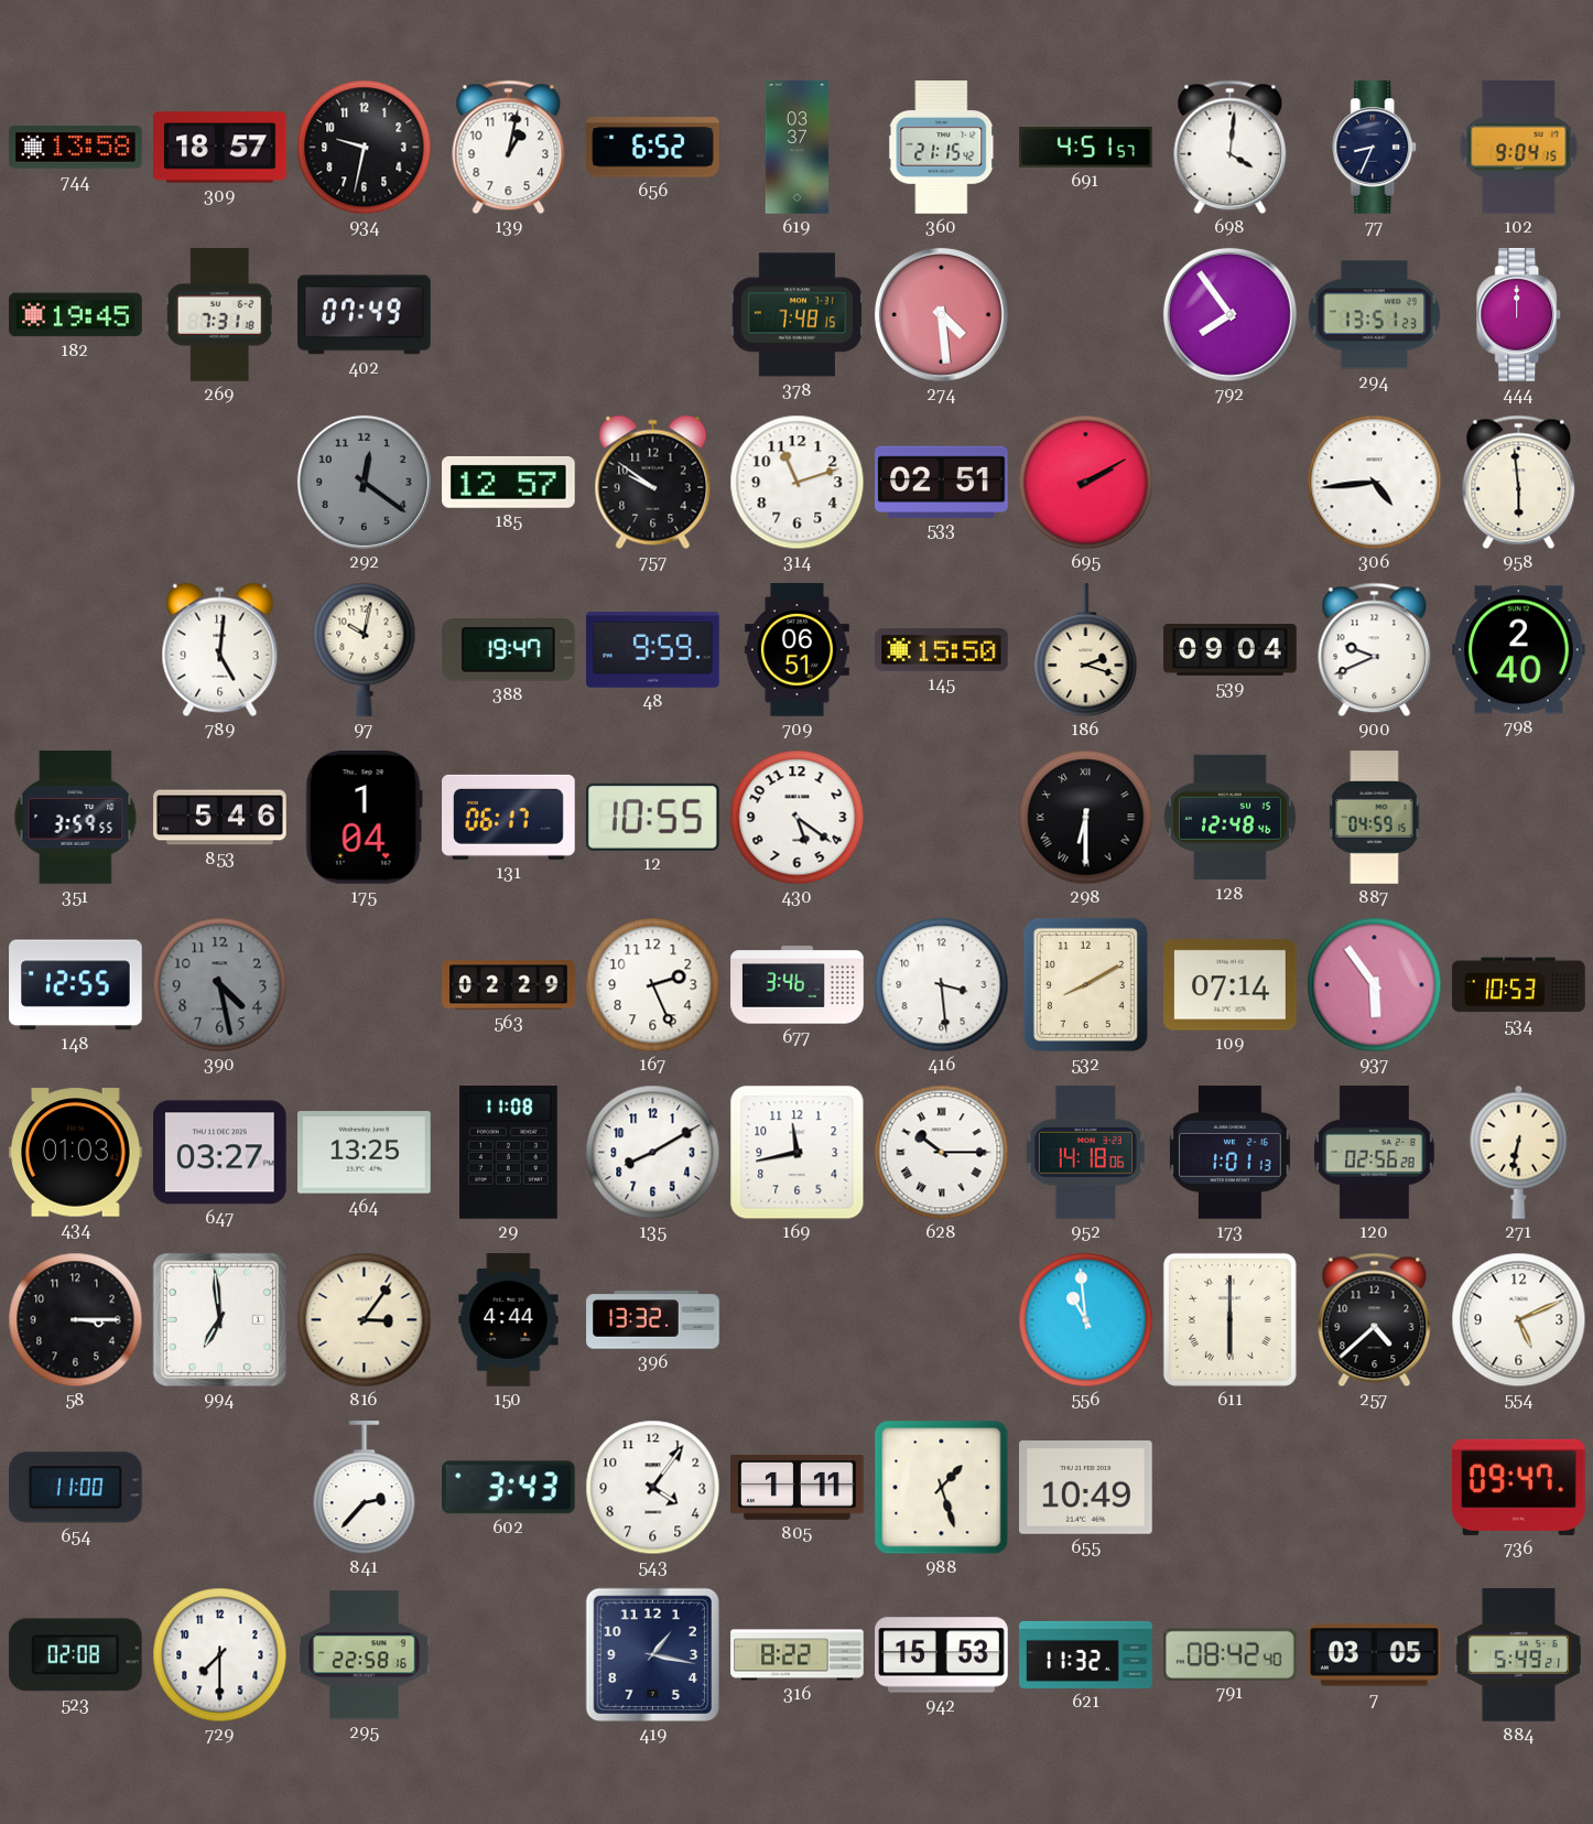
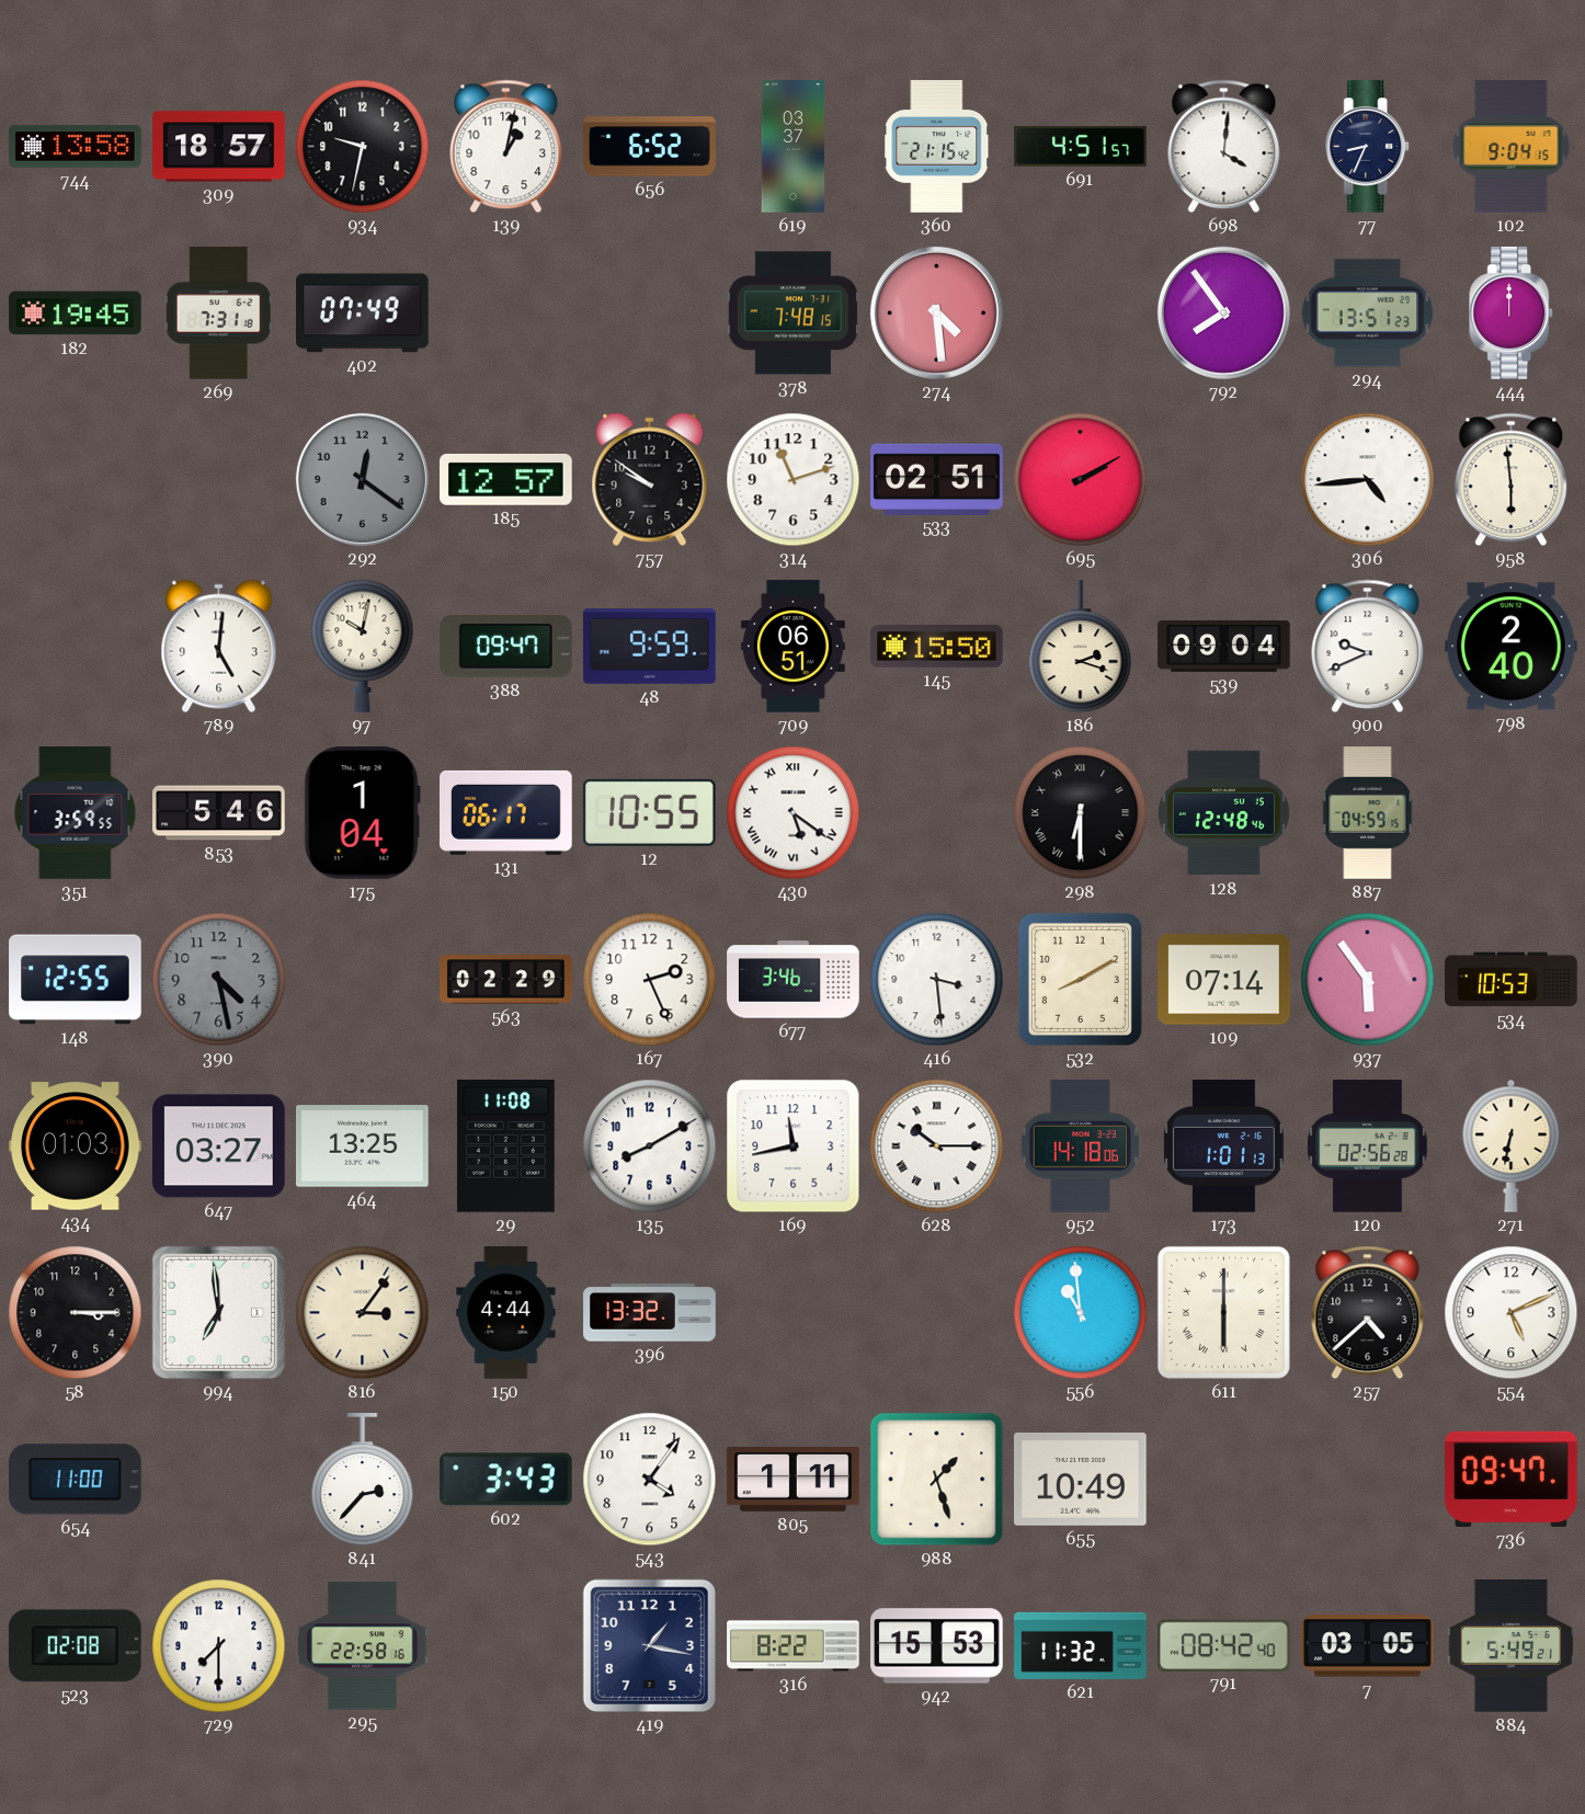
388: 19:47 -> 09:47 (506, 647)
430 numerals: Arabic -> Roman (794, 813)
